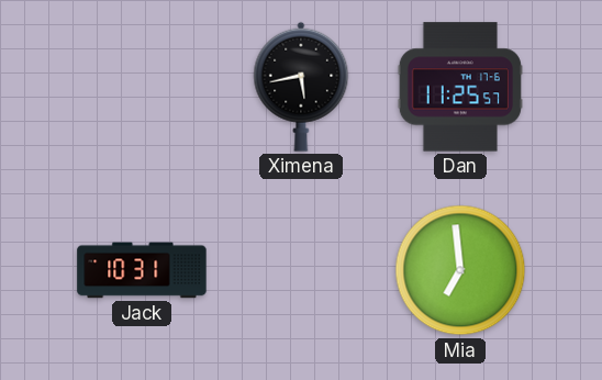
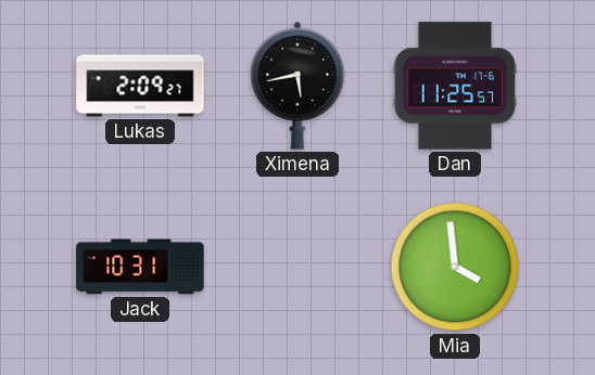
Lukas: none -> 2:09 (140, 86)
Mia: 6:59 -> 3:59 (455, 267)
